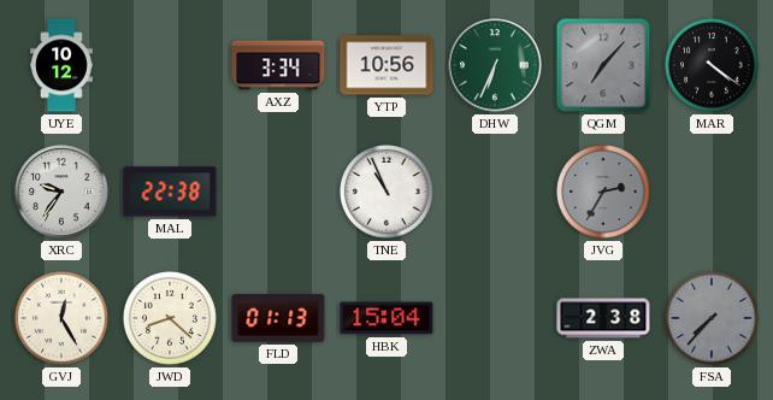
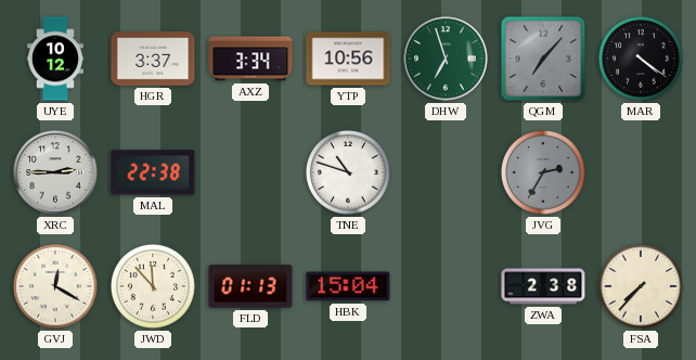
HGR: none -> 3:37 (153, 60)
DHW: 6:34 -> 6:57 (446, 59)
XRC: 9:36 -> 2:45 (55, 172)
TNE: 10:56 -> 10:48 (349, 173)
GVJ: 12:25 -> 12:20 (56, 287)
JWD: 8:22 -> 11:53 (154, 287)
FSA dial: grey -> cream (642, 287)
